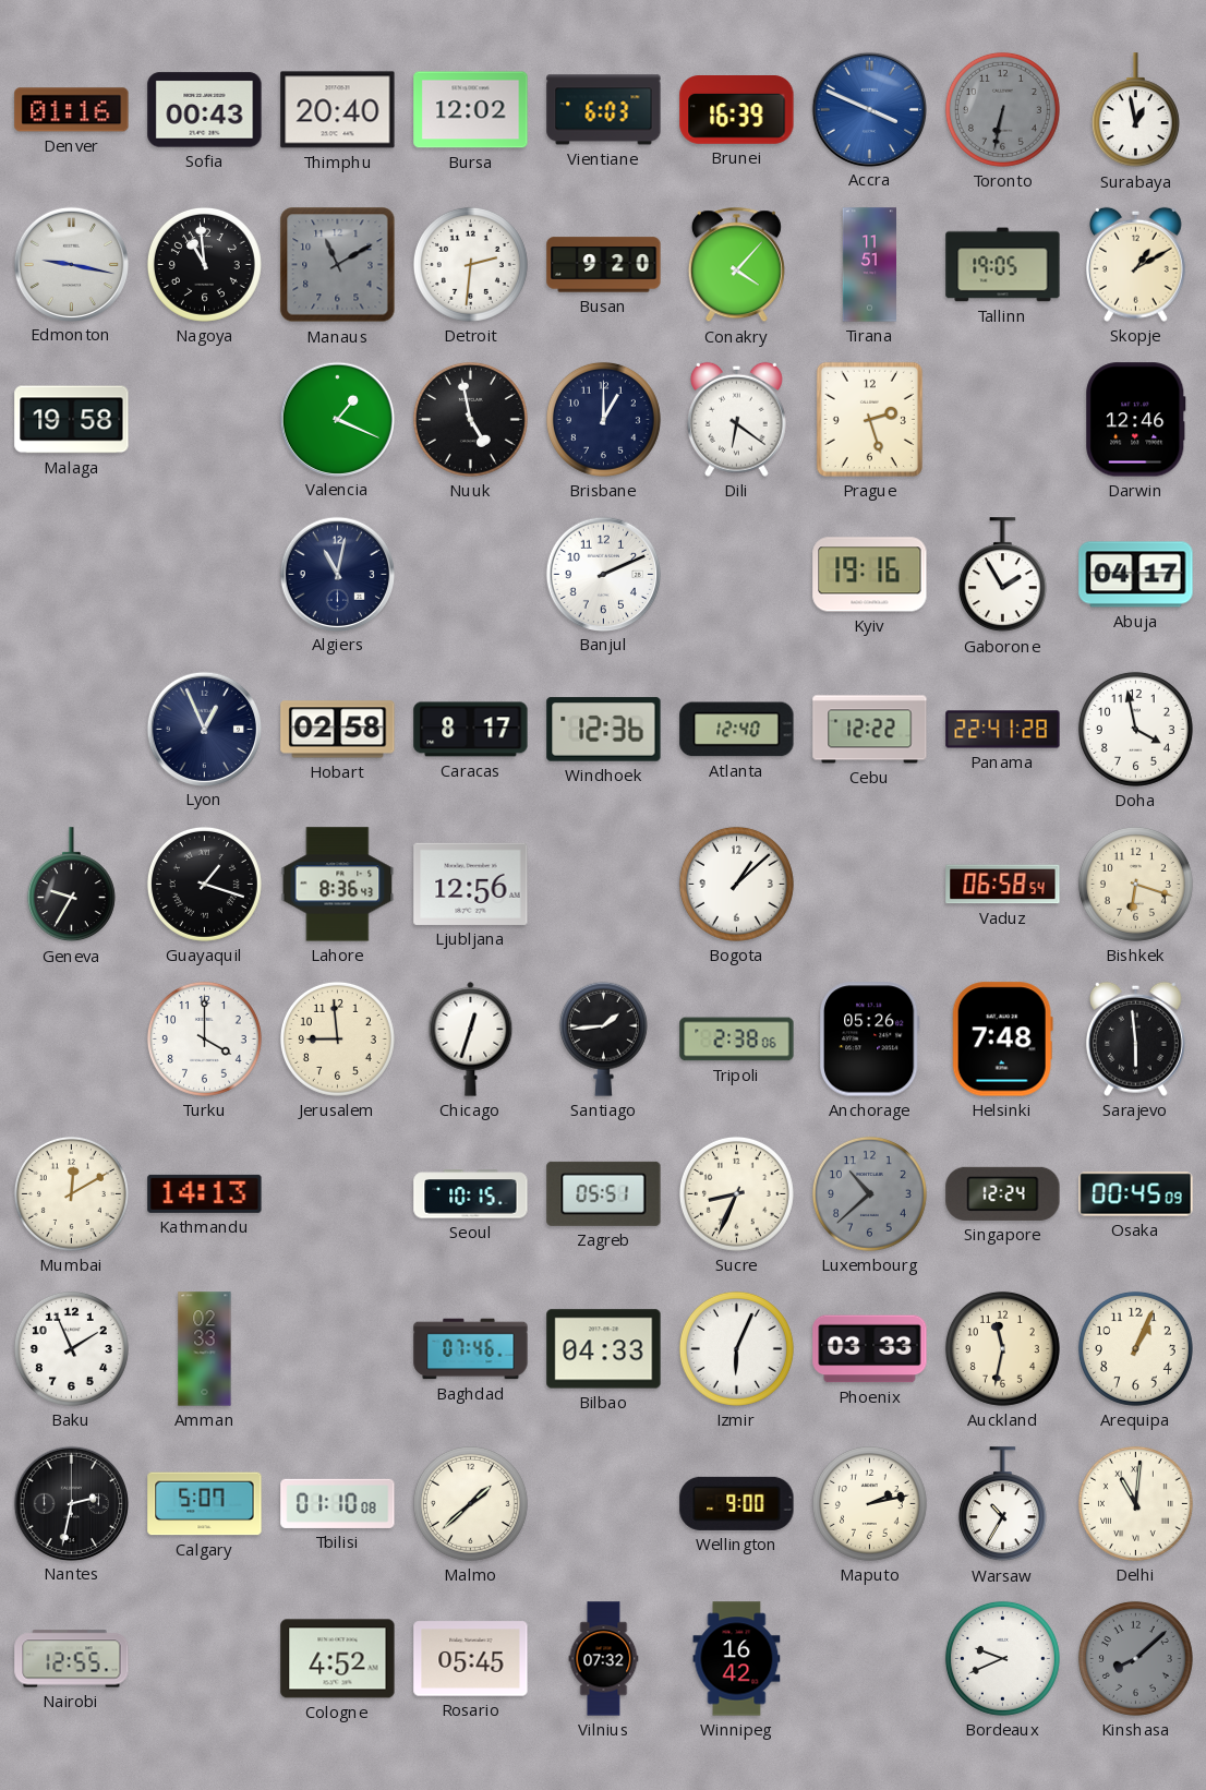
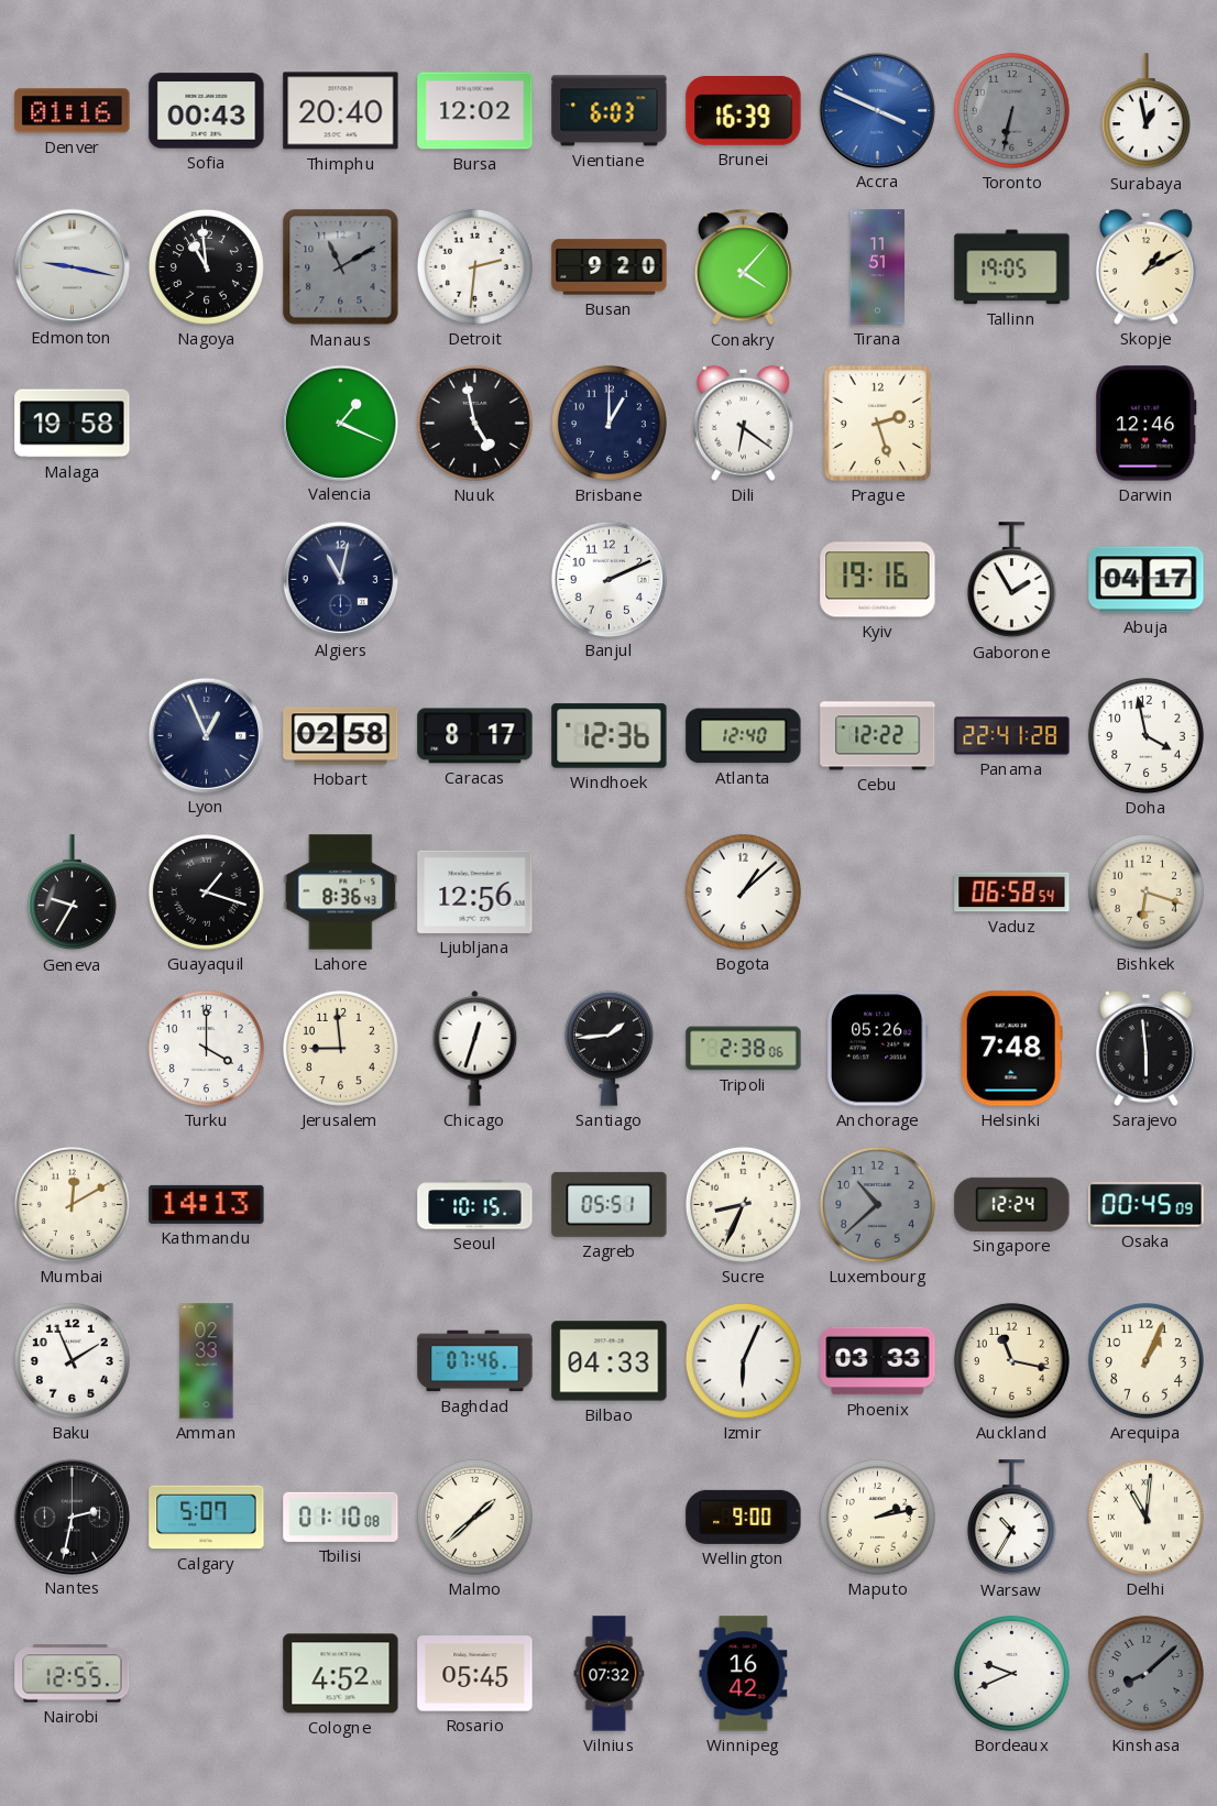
Auckland: 11:32 -> 11:17 (1011, 1360)
